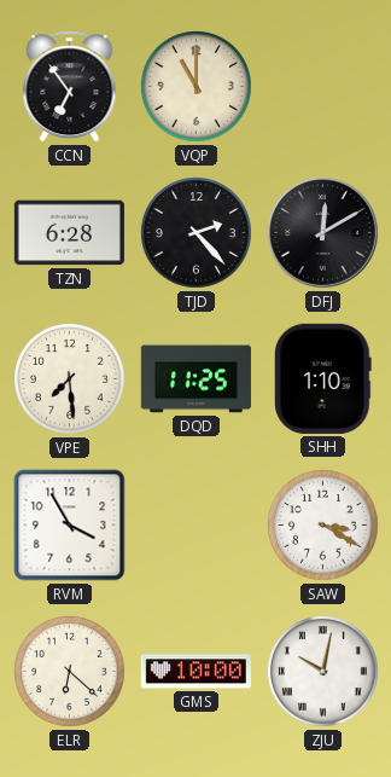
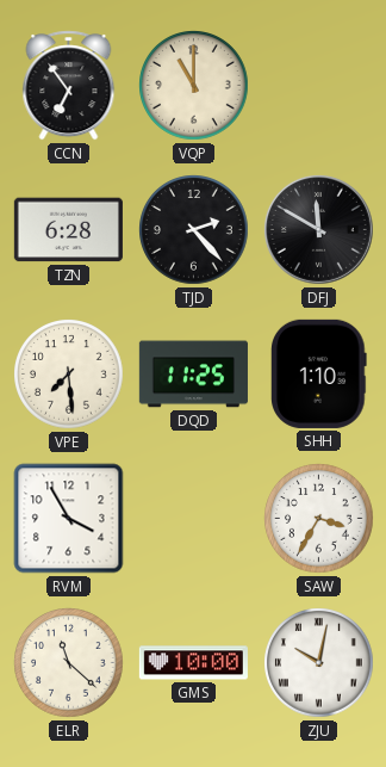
DFJ: 12:10 -> 11:50 (319, 230)
SAW: 3:20 -> 3:35 (319, 519)
ELR: 6:22 -> 11:22 (69, 663)
